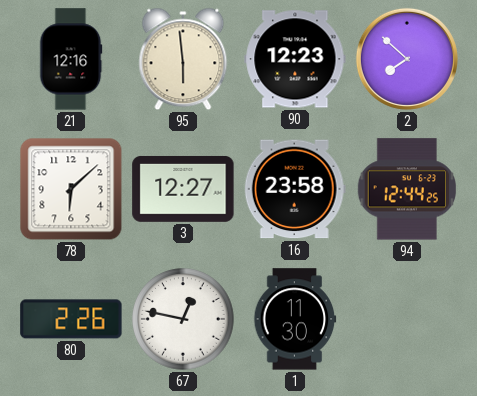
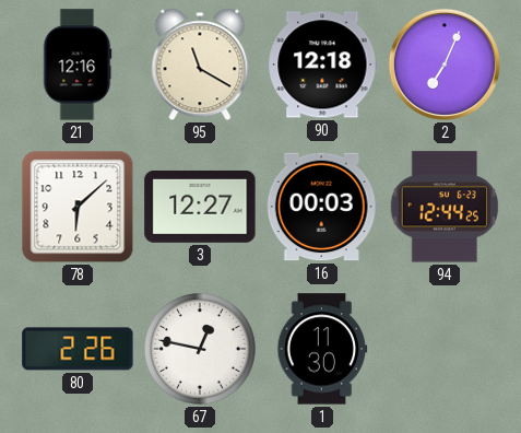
95: 5:59 -> 11:20 (200, 65)
90: 12:23 -> 12:18 (322, 65)
2: 7:52 -> 7:04 (445, 65)
16: 23:58 -> 00:03 (322, 207)
